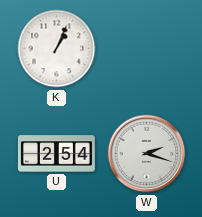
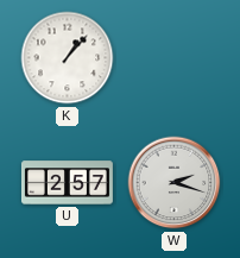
K: 1:04 -> 1:07 (68, 58)
U: 2:54 -> 2:57 (67, 183)
